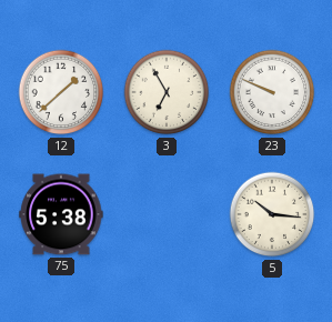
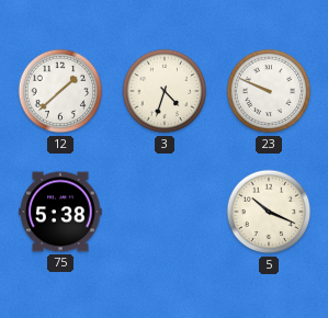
3: 6:55 -> 4:33 (165, 91)
5: 10:16 -> 10:19 (269, 212)
